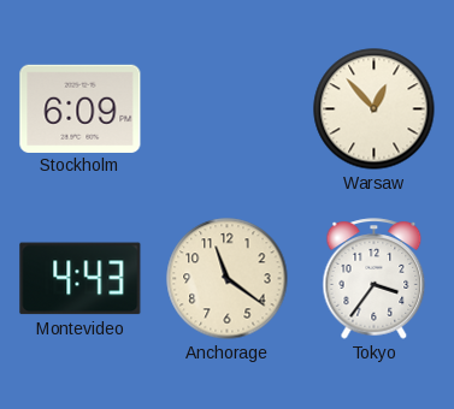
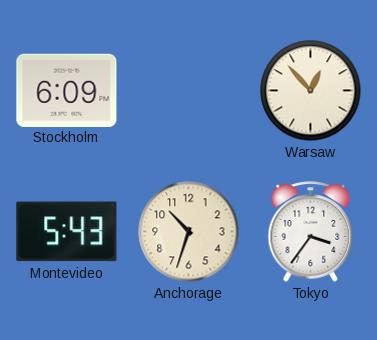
Montevideo: 4:43 -> 5:43 (67, 232)
Anchorage: 11:21 -> 10:33 (189, 232)
